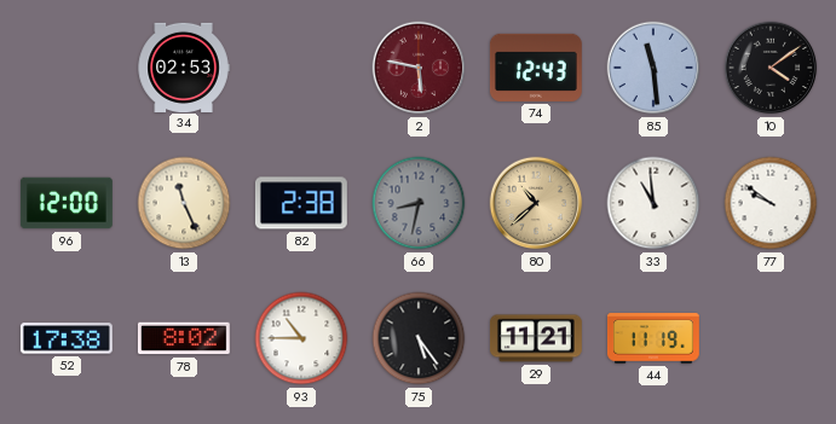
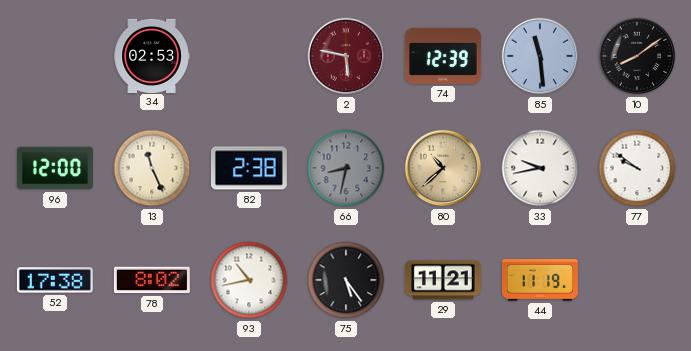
74: 12:43 -> 12:39 (443, 56)
10: 4:09 -> 8:09 (637, 56)
33: 10:59 -> 9:43 (540, 168)
93: 10:45 -> 10:43 (249, 280)
